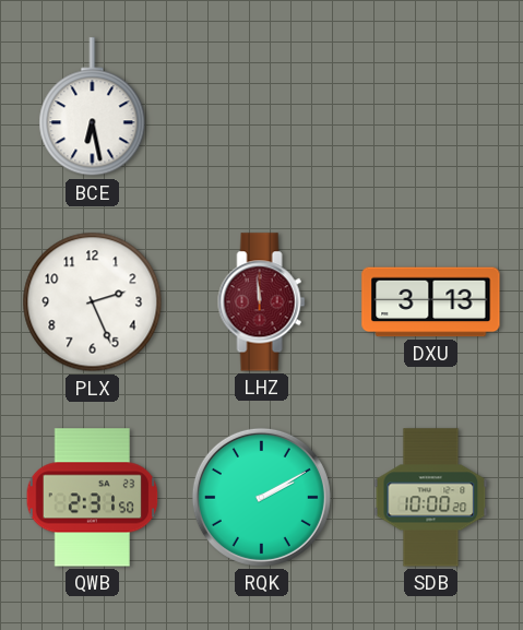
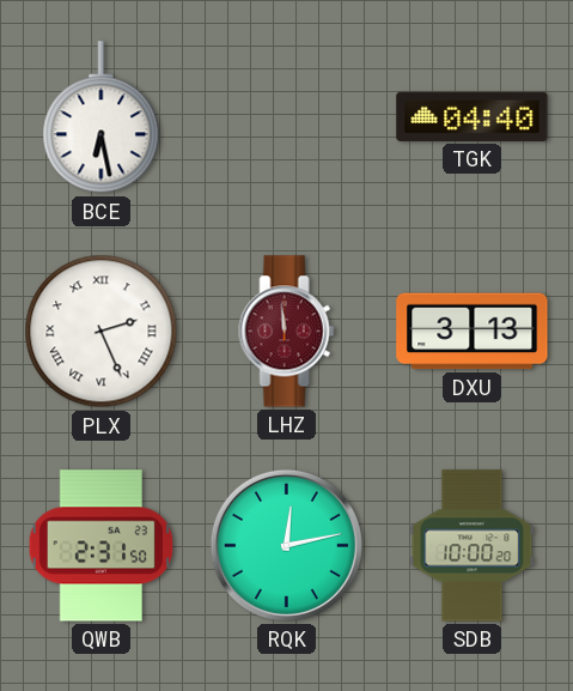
TGK: none -> 04:40 (473, 116)
PLX numerals: Arabic -> Roman (102, 332)
RQK: 2:10 -> 12:13 (286, 545)
